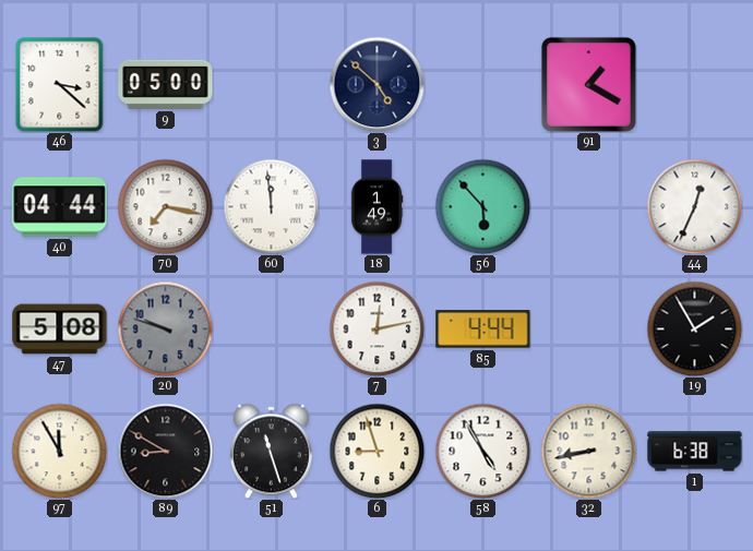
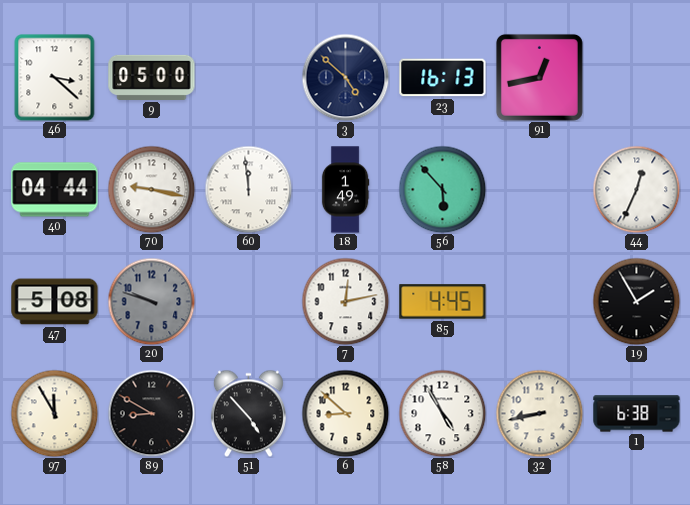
23: none -> 16:13 (443, 78)
91: 1:20 -> 12:43 (539, 77)
70: 7:17 -> 9:17 (151, 189)
85: 4:44 -> 4:45 (443, 302)
51: 11:27 -> 4:53 (248, 413)
6: 8:57 -> 8:52 (345, 413)
